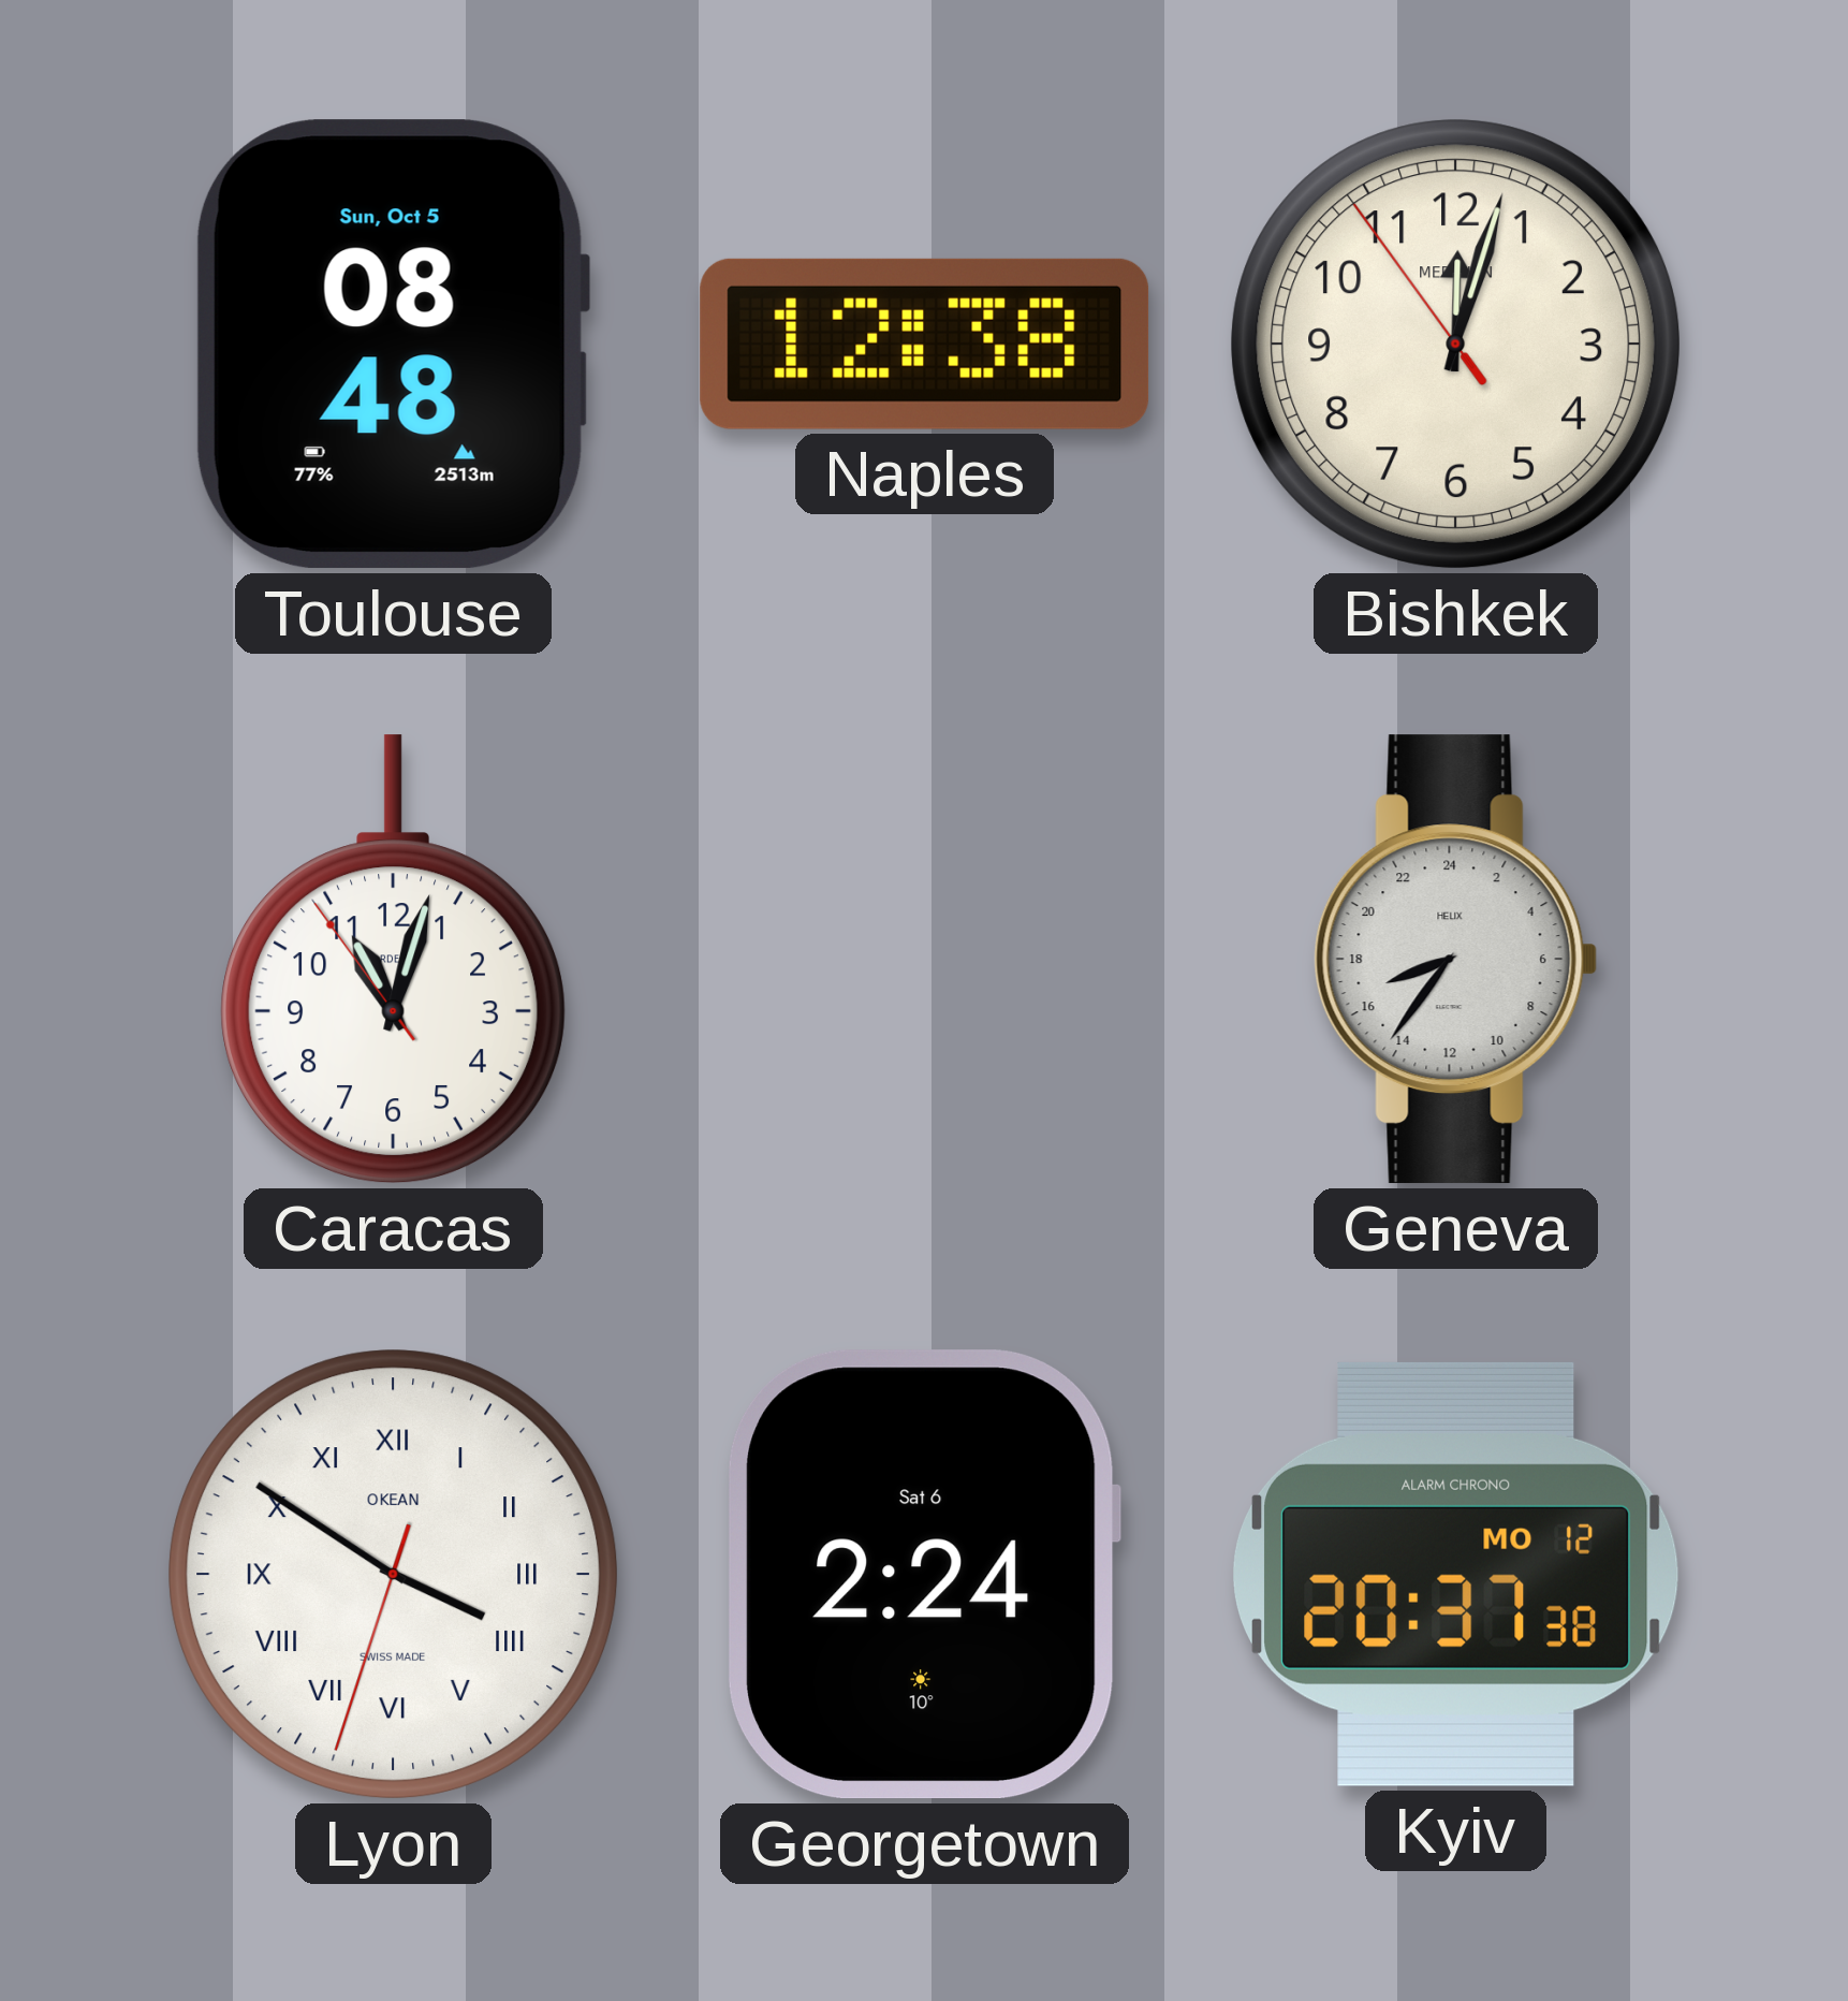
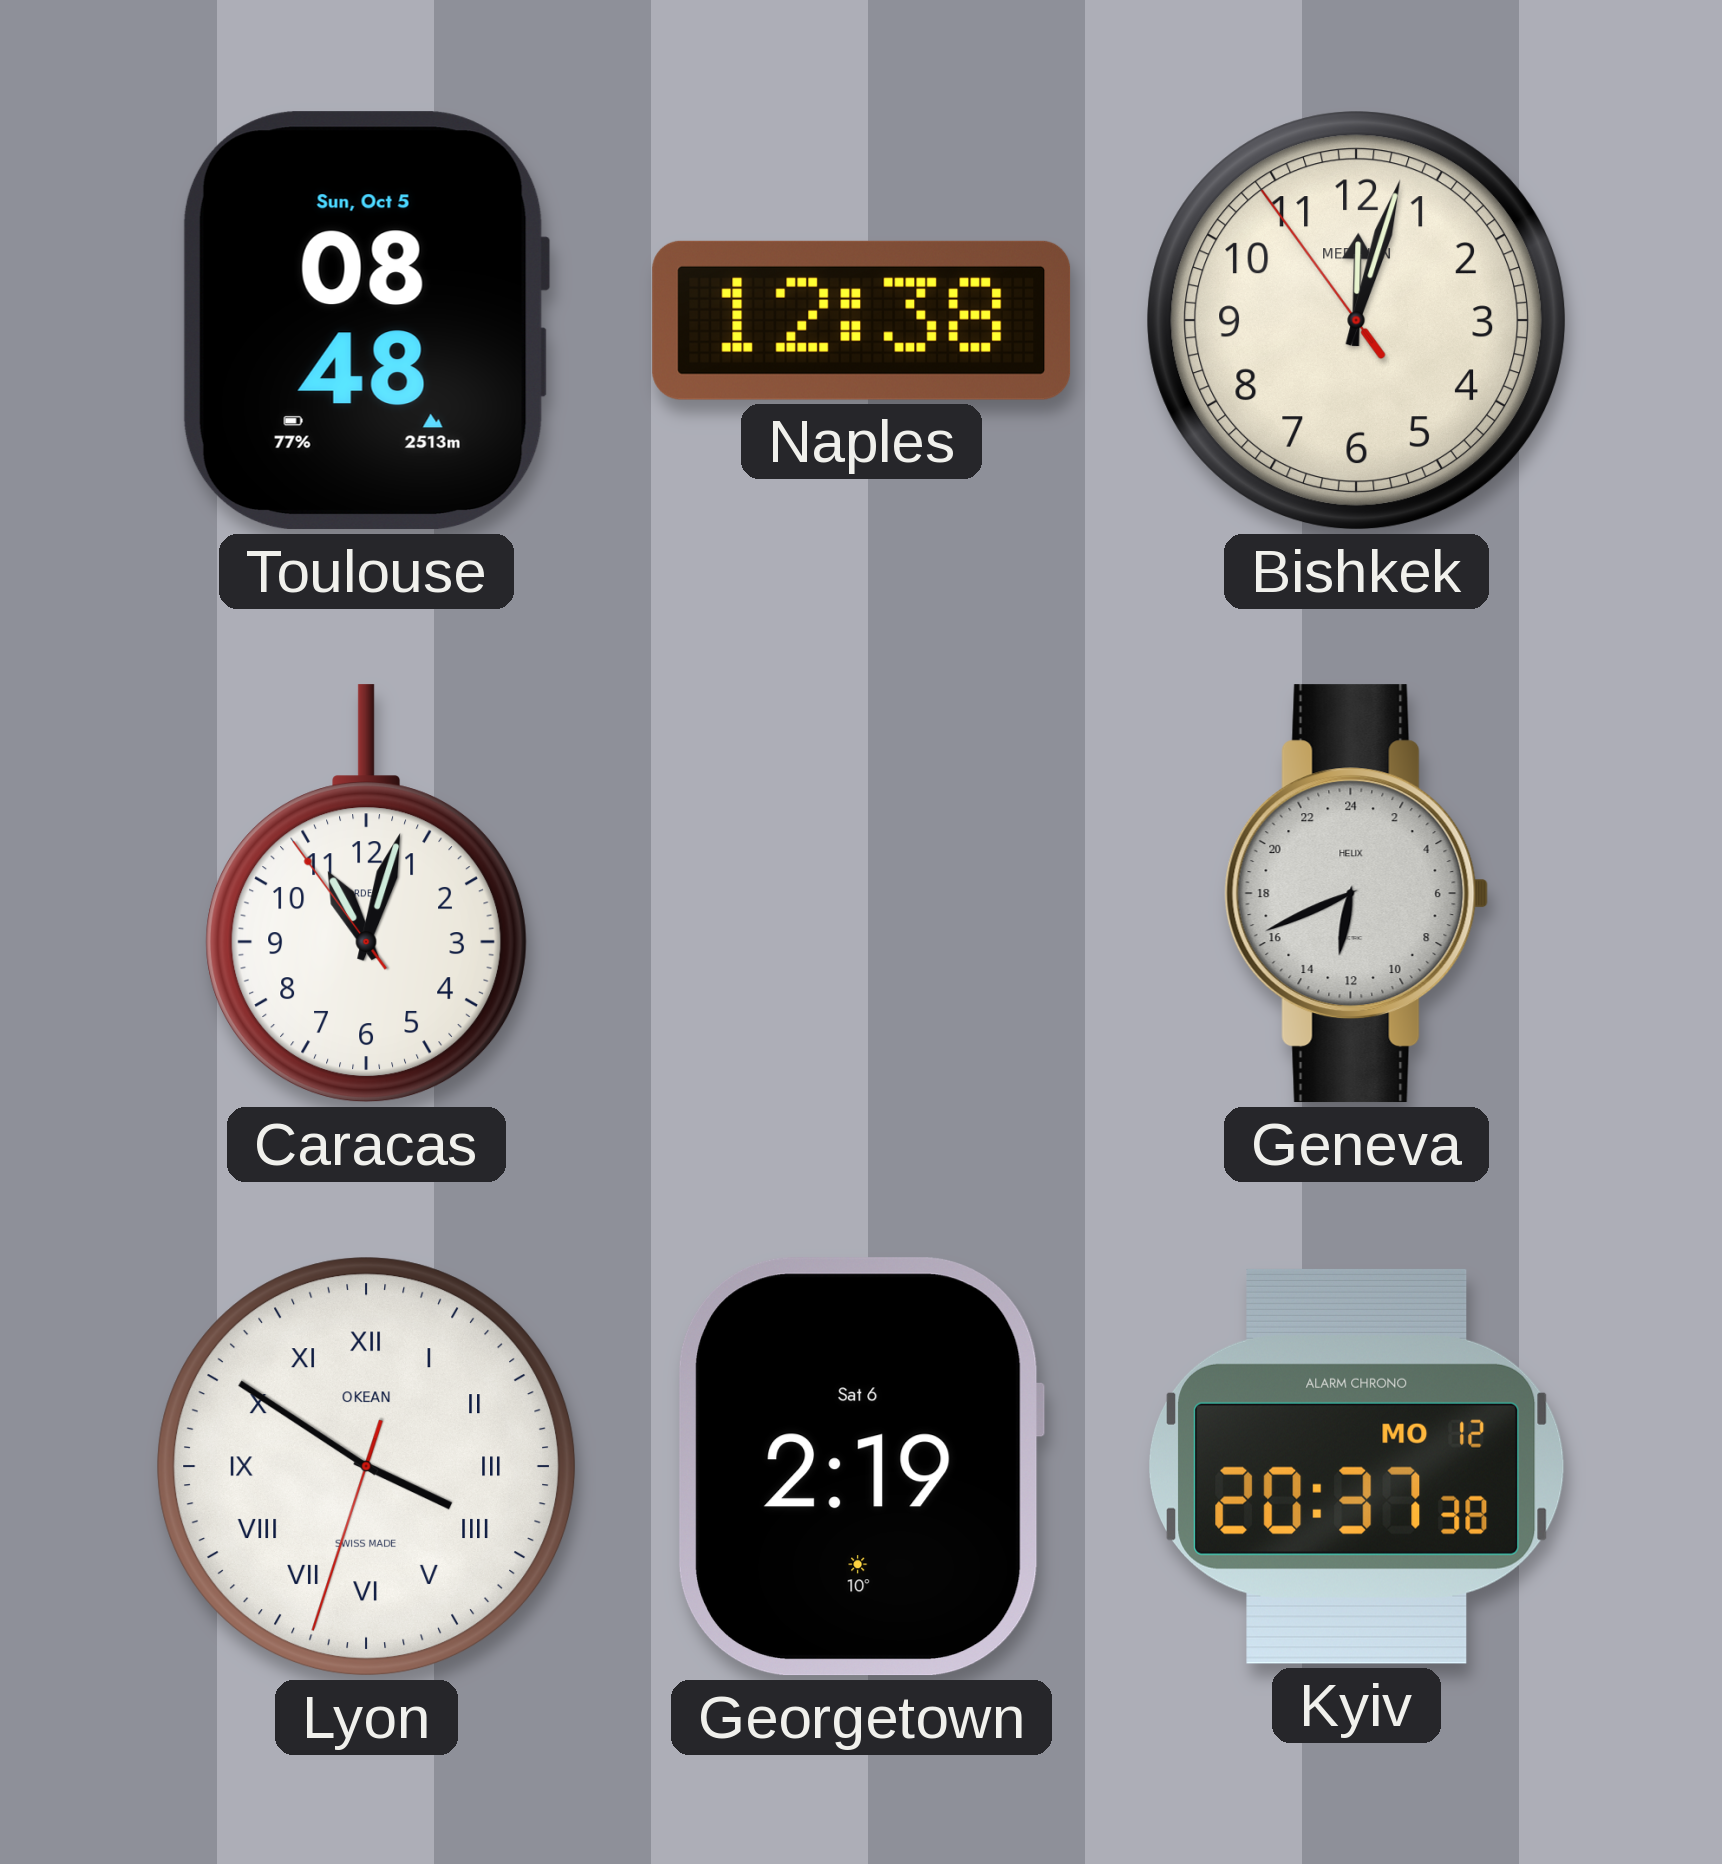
Geneva: 16:36 -> 12:41 (1357, 894)
Georgetown: 2:24 -> 2:19 (861, 1467)
